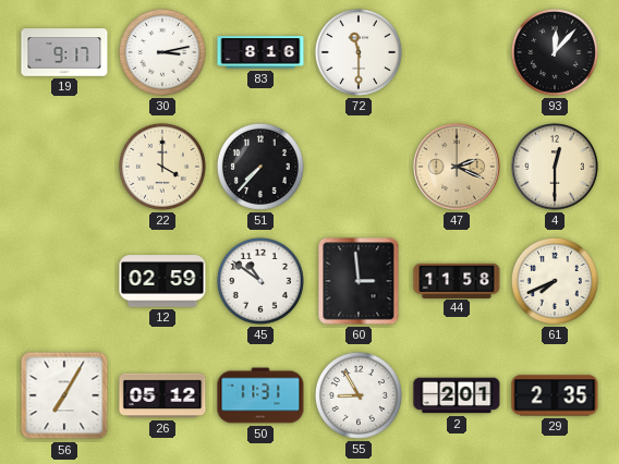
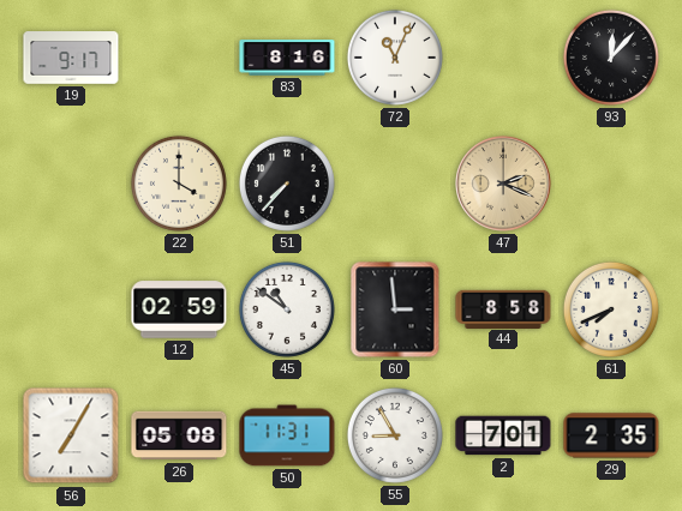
30: 3:13 -> none (162, 52)
72: 11:30 -> 11:04 (395, 58)
4: 12:30 -> none (555, 167)
44: 11:58 -> 8:58 (503, 308)
26: 05:12 -> 05:08 (179, 435)
2: 2:01 -> 7:01 (503, 435)
